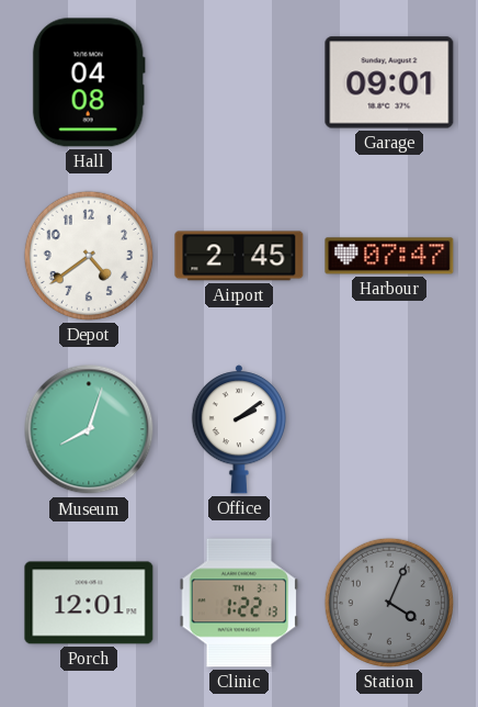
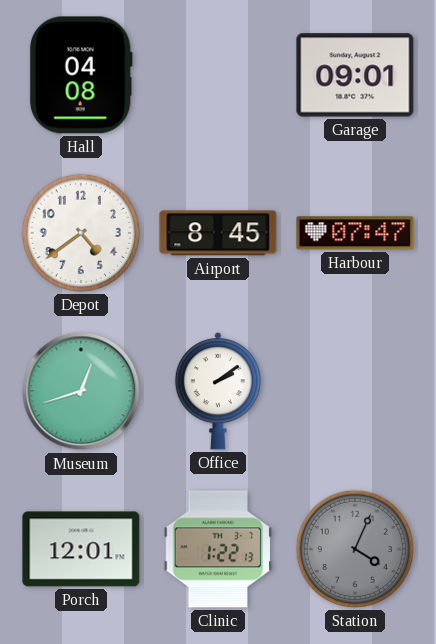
Airport: 2:45 -> 8:45 (218, 233)
Museum: 8:03 -> 12:42 (81, 391)
